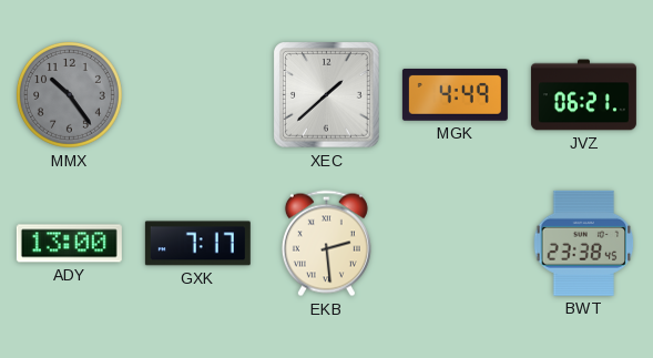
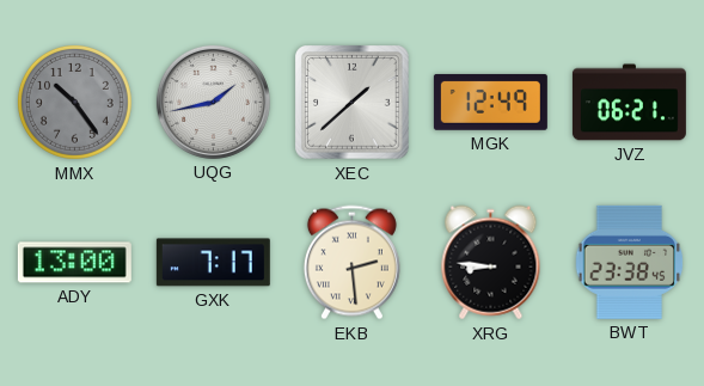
UQG: none -> 1:43 (213, 102)
MGK: 4:49 -> 12:49 (490, 102)
XRG: none -> 8:46 (491, 263)
